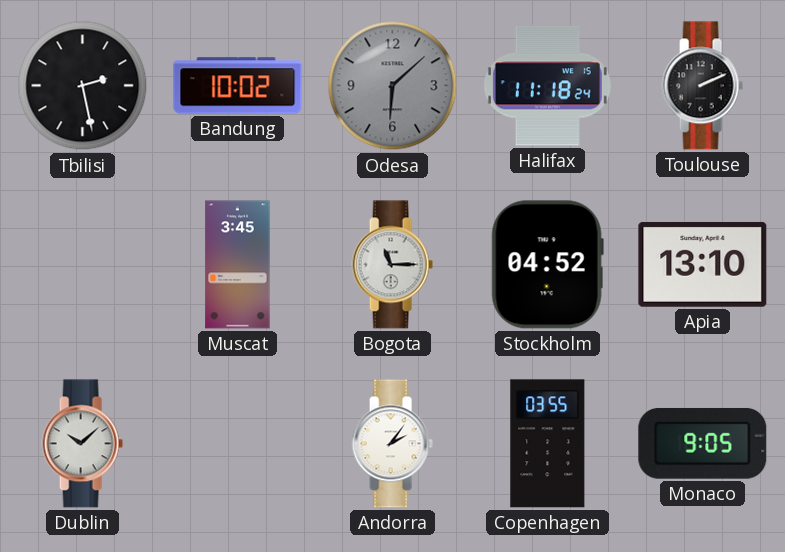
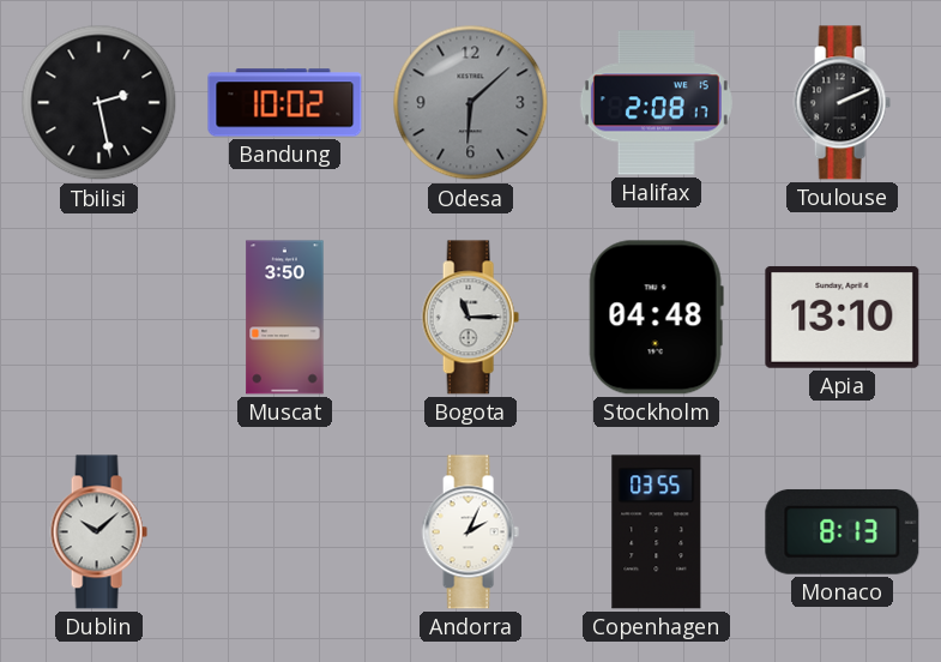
Halifax: 11:18 -> 2:08 (656, 103)
Muscat: 3:45 -> 3:50 (285, 318)
Stockholm: 04:52 -> 04:48 (656, 318)
Andorra: 2:06 -> 2:04 (470, 532)
Monaco: 9:05 -> 8:13 (843, 531)
